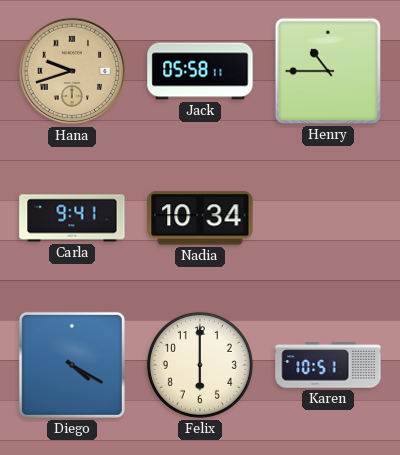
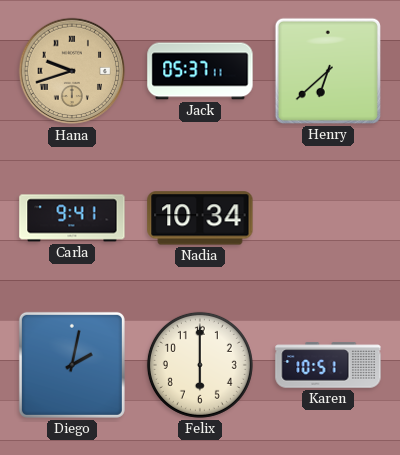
Jack: 05:58 -> 05:37 (200, 71)
Henry: 10:45 -> 6:38 (328, 71)
Diego: 4:20 -> 2:02 (72, 365)
